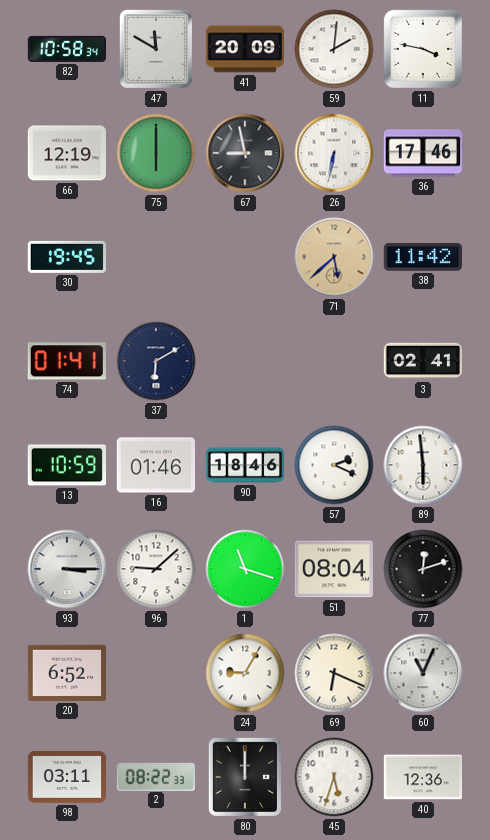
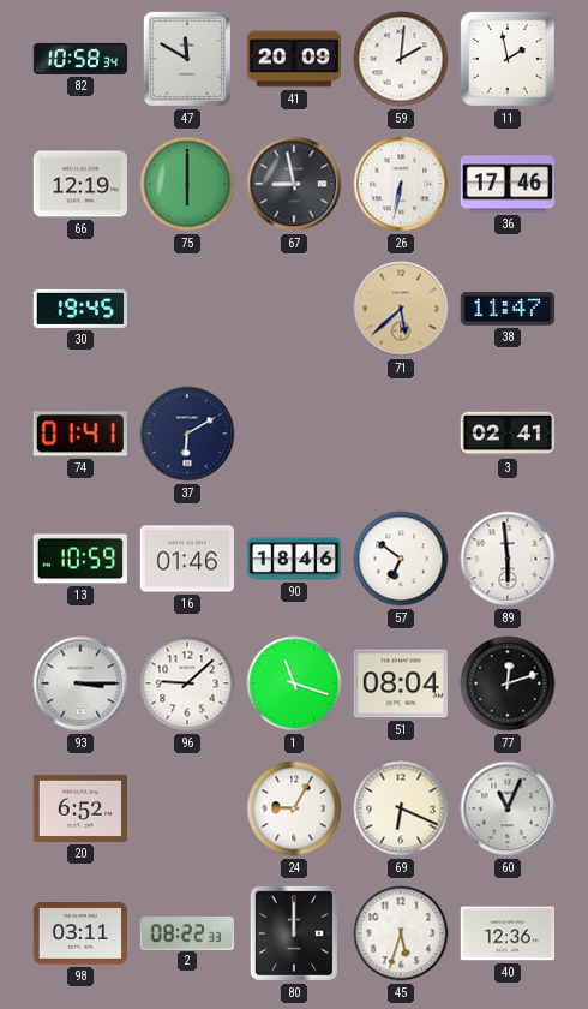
11: 3:47 -> 1:58 (508, 59)
38: 11:42 -> 11:47 (506, 309)
57: 2:19 -> 6:51 (401, 559)
